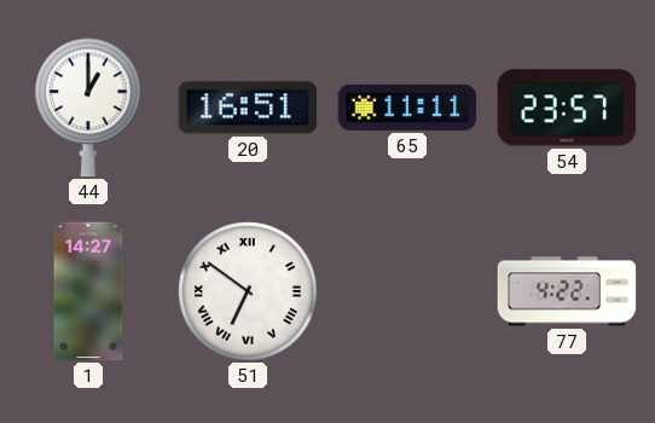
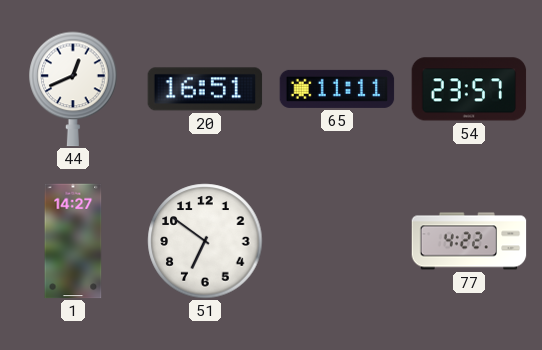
44: 1:00 -> 12:41 (73, 89)
51 numerals: Roman -> Arabic (205, 241)
